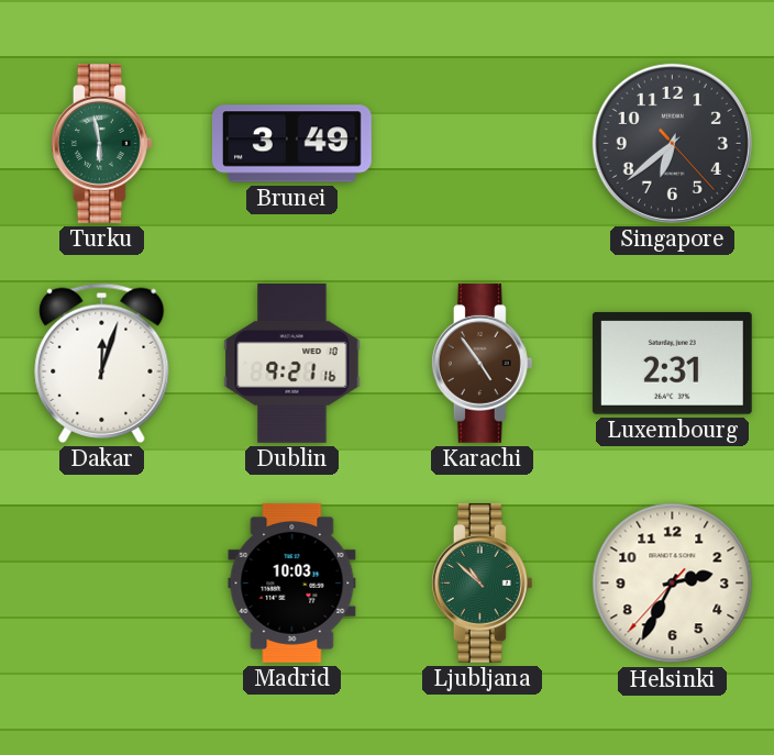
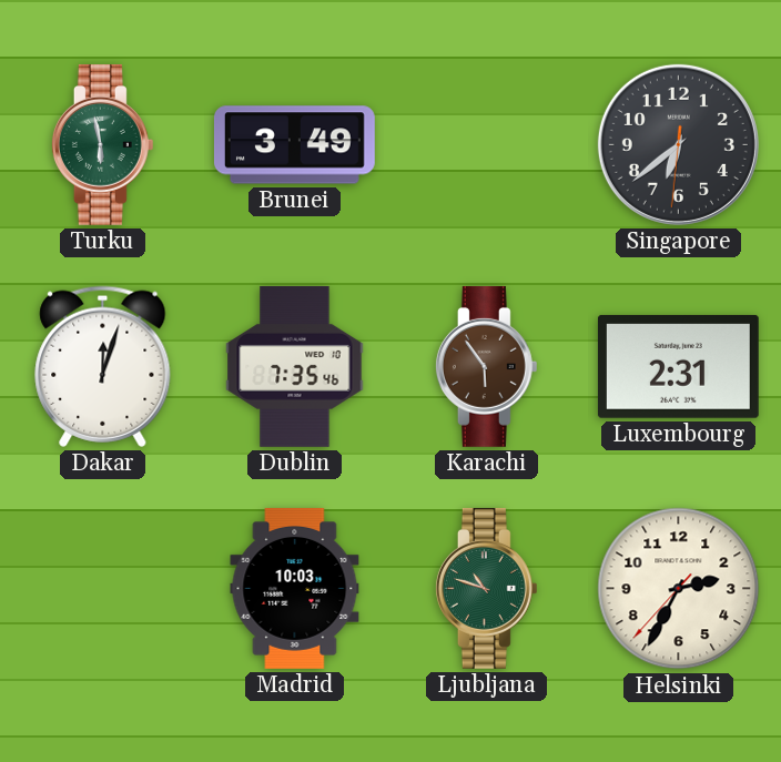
Singapore: 6:38:23 -> 6:38:31 (678, 144)
Dublin: 9:21 -> 7:35 (295, 366)
Karachi: 4:54 -> 5:54 (486, 366)
Ljubljana: 10:52 -> 10:48 (486, 588)
